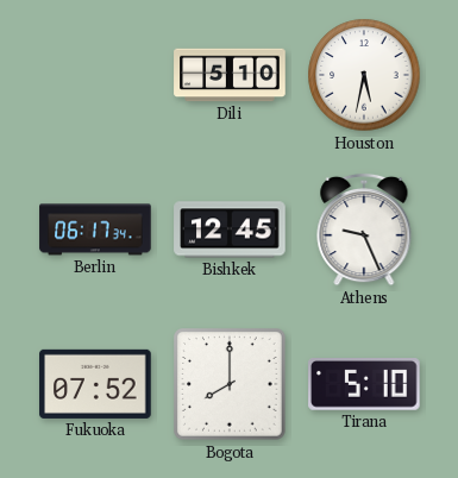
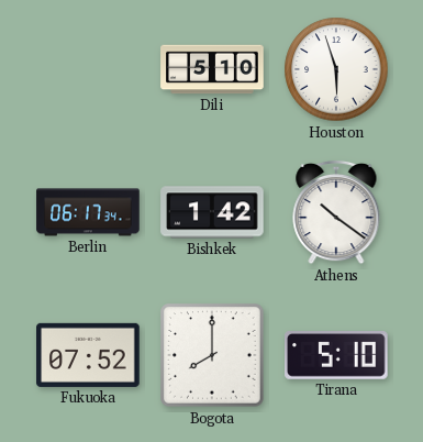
Houston: 5:32 -> 5:57 (336, 69)
Bishkek: 12:45 -> 1:42 (212, 212)
Athens: 9:26 -> 10:21 (336, 212)
